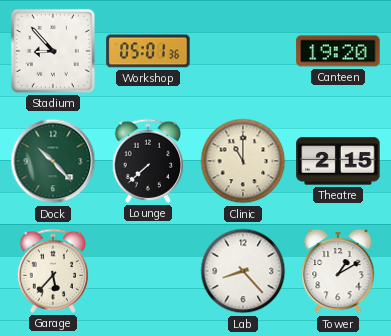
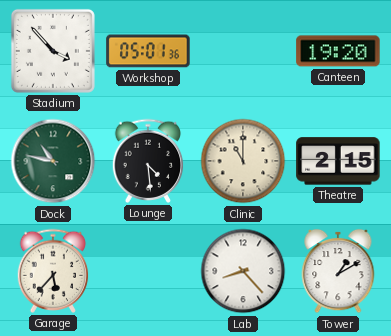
Stadium: 8:53 -> 3:53 (53, 51)
Dock: 10:23 -> 10:47 (53, 161)
Lounge: 7:38 -> 4:29 (148, 161)
